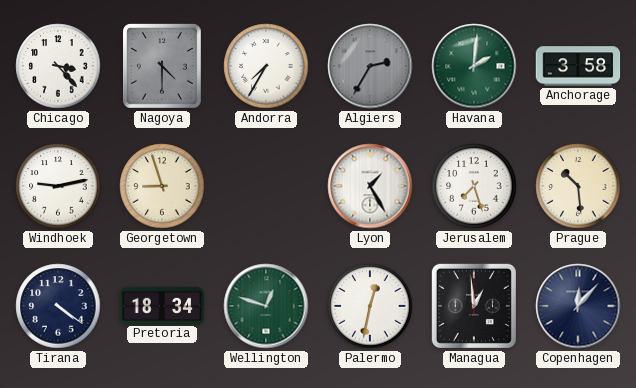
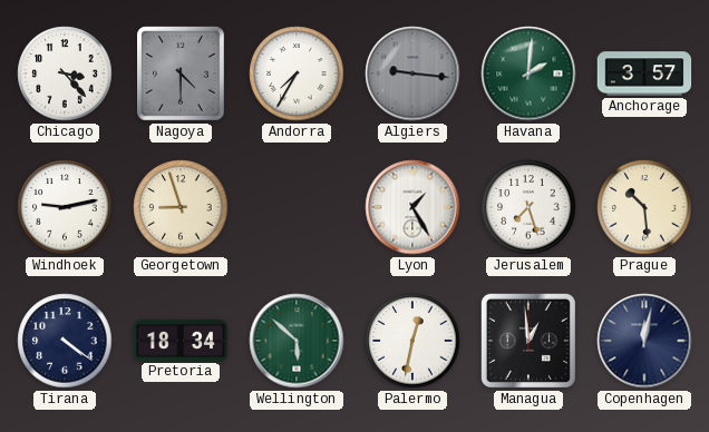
Algiers: 2:35 -> 9:16 (412, 73)
Anchorage: 3:58 -> 3:57 (644, 73)
Wellington: 12:48 -> 5:52 (297, 341)
Copenhagen: 12:07 -> 12:02 (644, 341)
